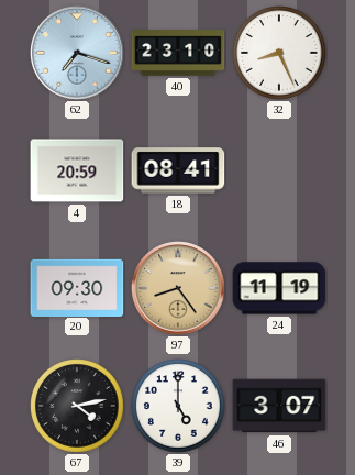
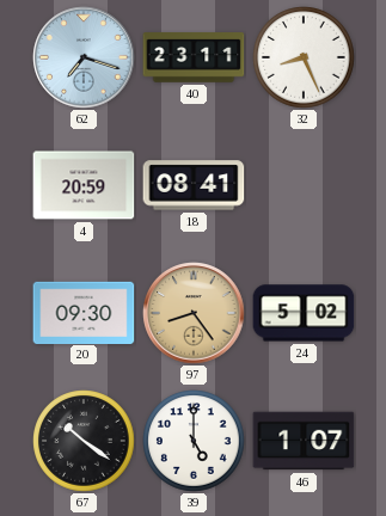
40: 23:10 -> 23:11 (194, 57)
24: 11:19 -> 5:02 (304, 313)
67: 4:13 -> 10:21 (84, 441)
46: 3:07 -> 1:07 (304, 441)
